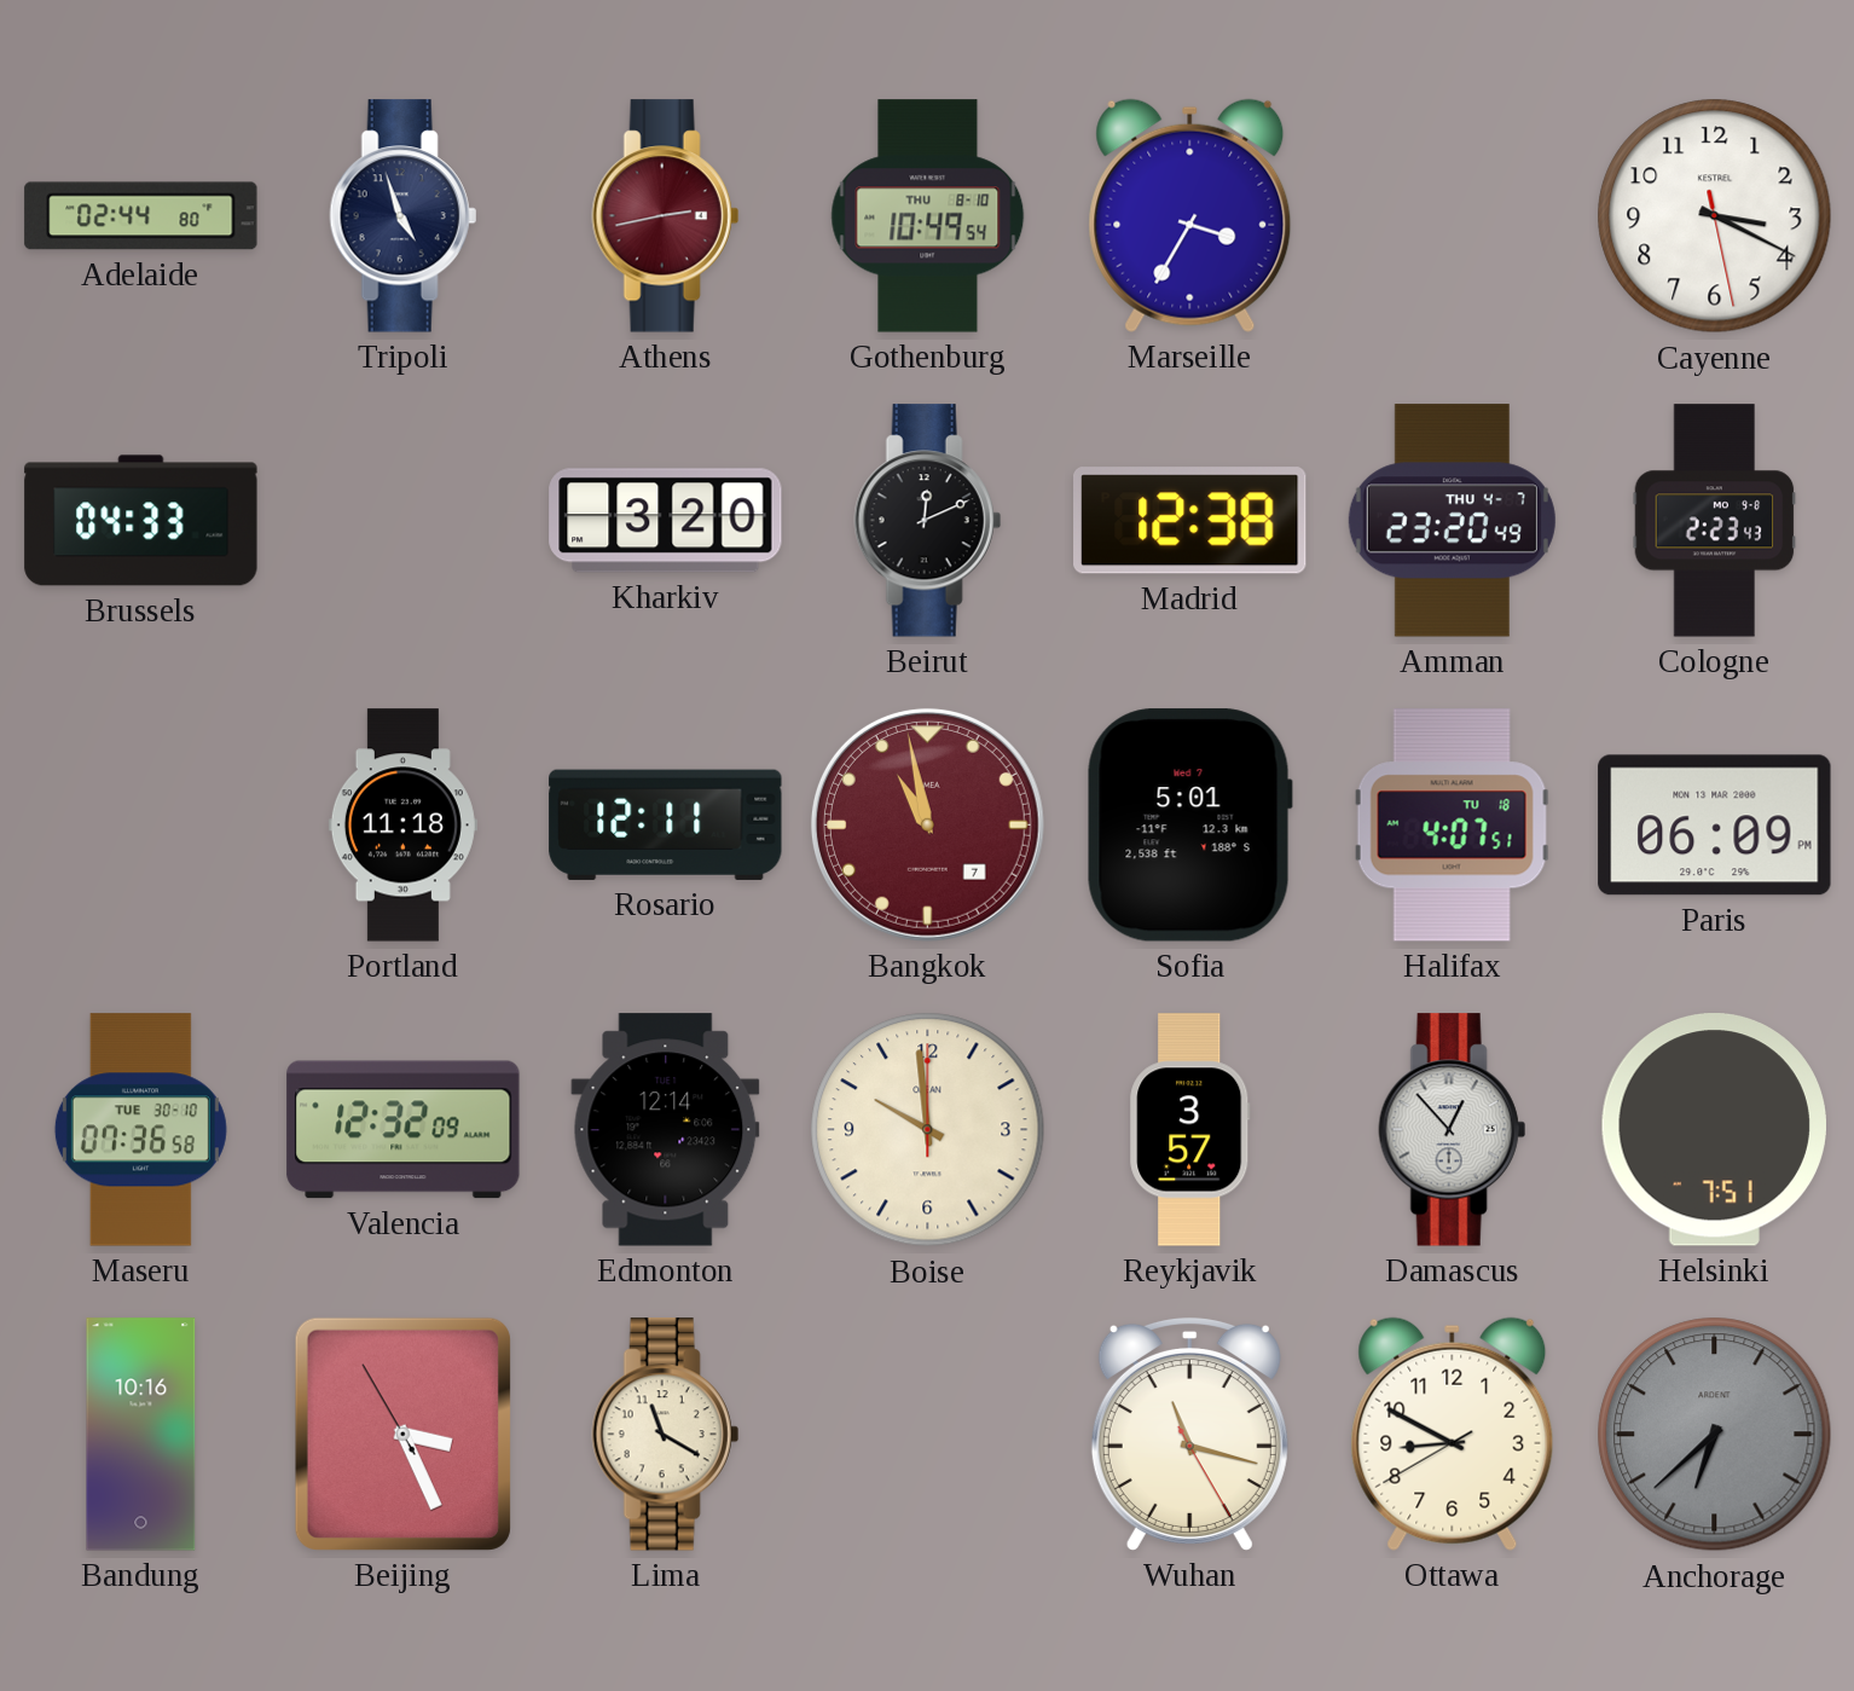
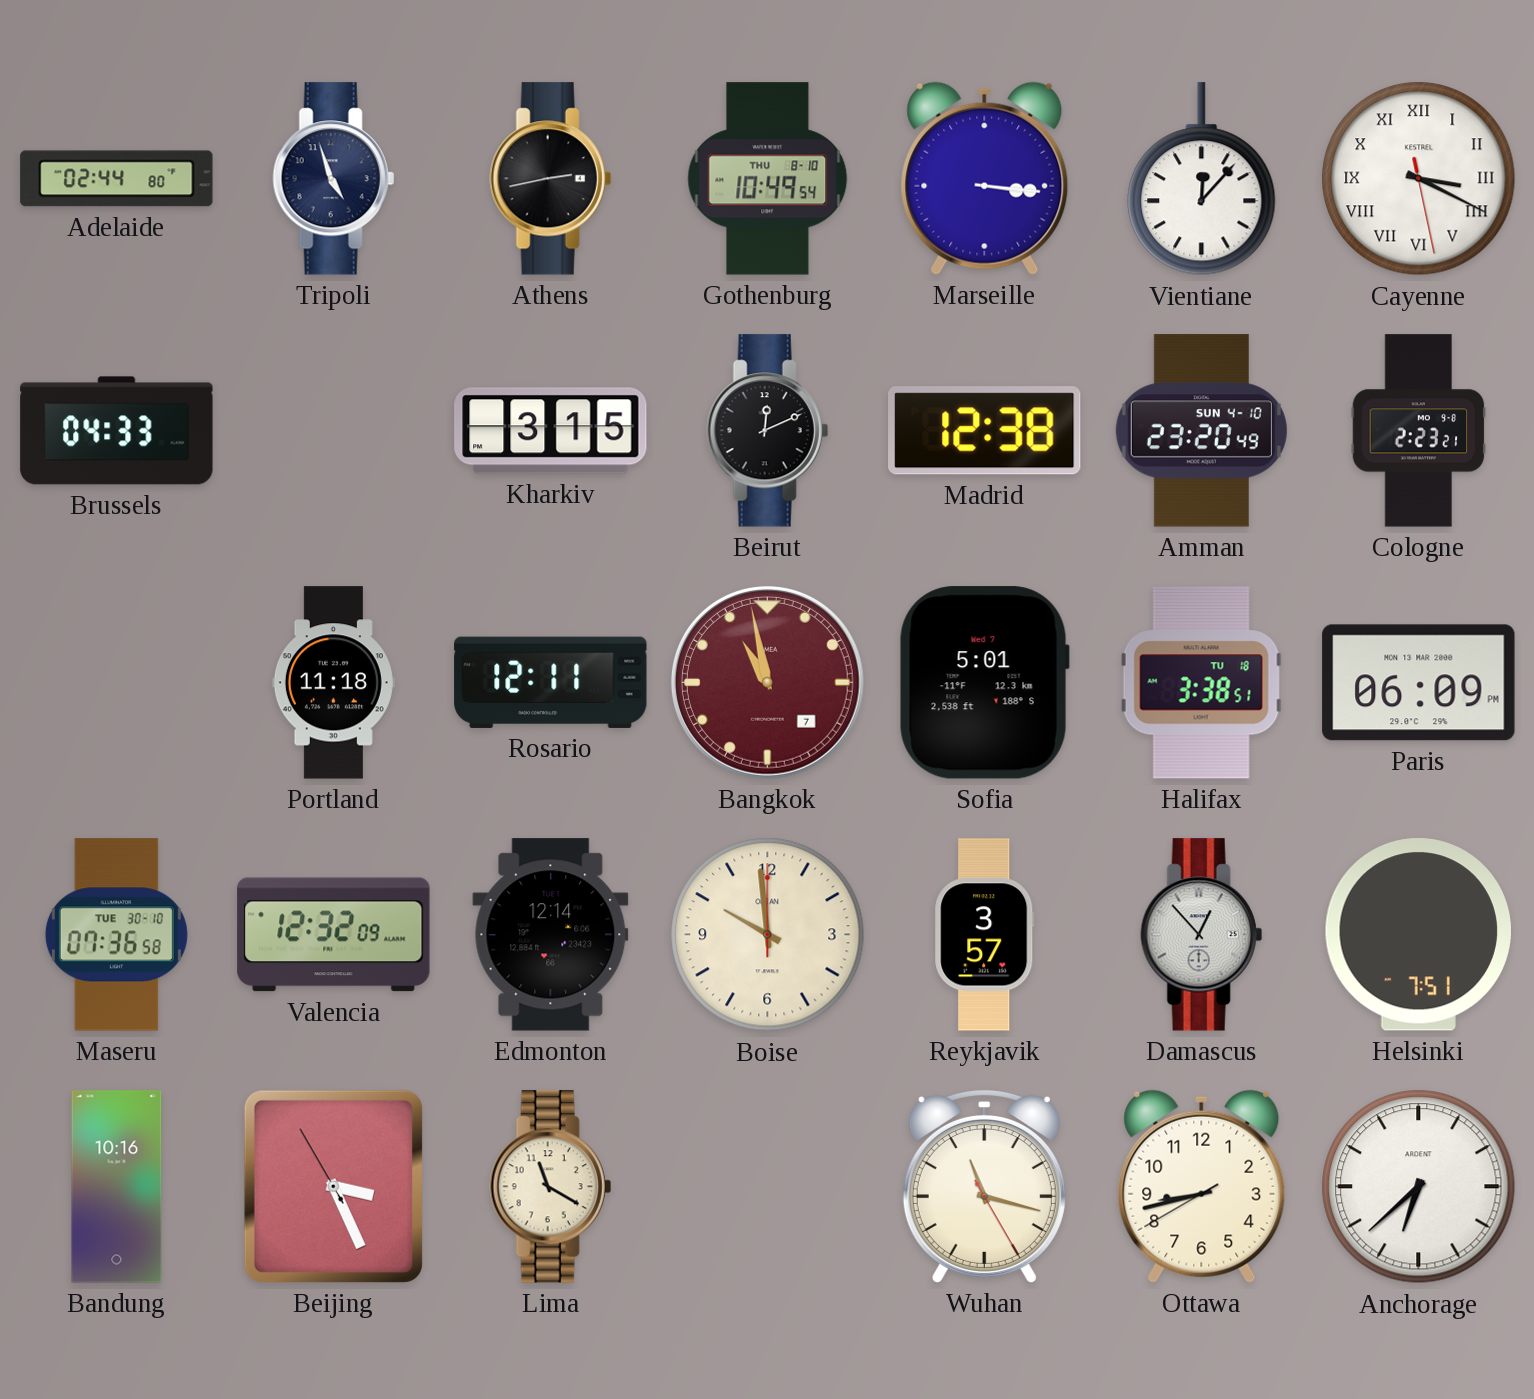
Athens dial: burgundy -> black (550, 179)
Marseille: 3:35 -> 3:16 (985, 178)
Vientiane: none -> 12:07 (1202, 179)
Cayenne numerals: Arabic -> Roman (1419, 179)
Kharkiv: 3:20 -> 3:15 (551, 431)
Amman date: THU 4-7 -> SUN 4-10 (1201, 431)
Cologne: 2:23:43 -> 2:23:21 (1419, 431)
Halifax: 4:07 -> 3:38 (1201, 683)
Ottawa: 8:49 -> 8:42 (1202, 1186)
Anchorage dial: grey -> white (1419, 1187)
